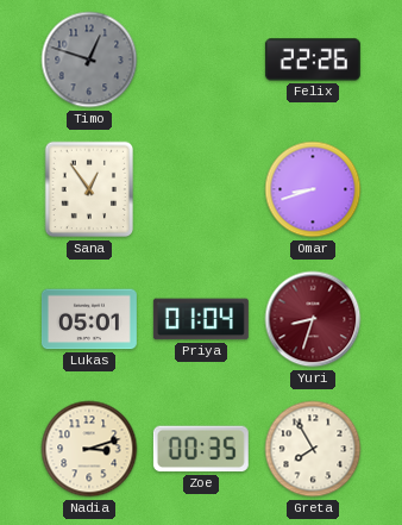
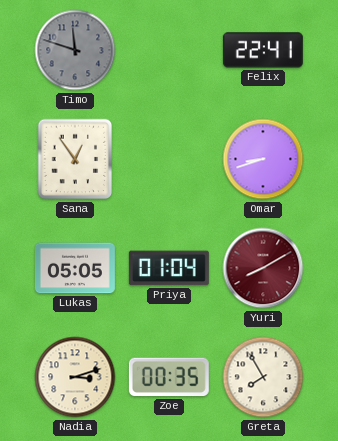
Timo: 12:48 -> 11:48 (75, 50)
Felix: 22:26 -> 22:41 (263, 50)
Lukas: 05:01 -> 05:05 (75, 268)
Yuri: 8:33 -> 8:10 (263, 268)
